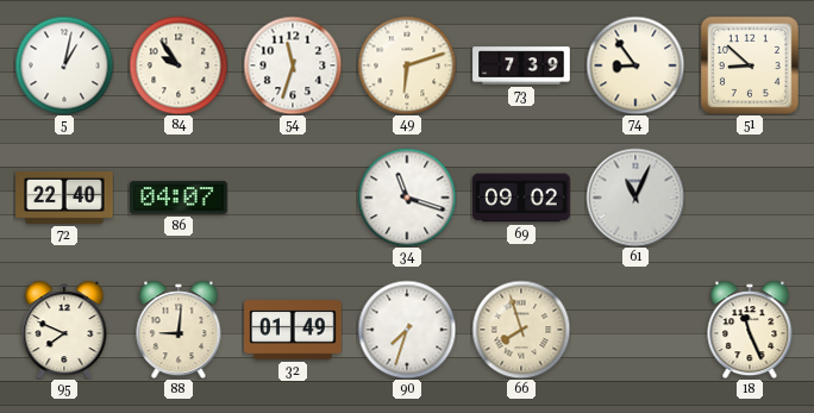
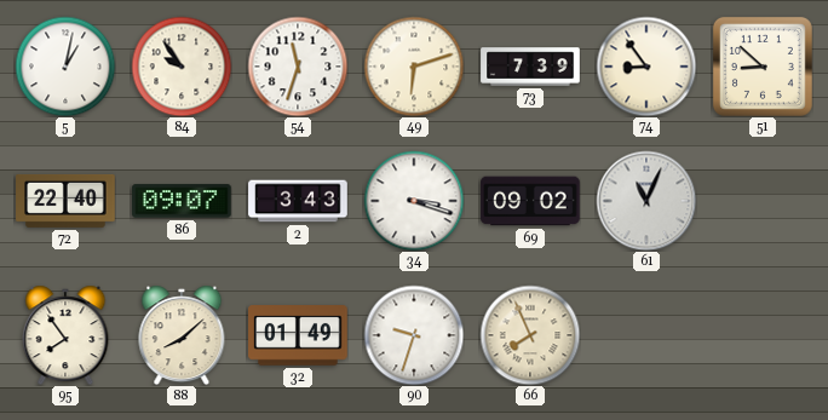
86: 04:07 -> 09:07 (182, 201)
2: none -> 3:43 (298, 201)
34: 11:18 -> 3:18 (414, 201)
95: 7:49 -> 7:54 (65, 335)
88: 9:01 -> 8:08 (182, 335)
90: 7:33 -> 9:33 (414, 335)
66: 7:57 -> 7:56 (530, 335)
18: 11:26 -> none (750, 330)
